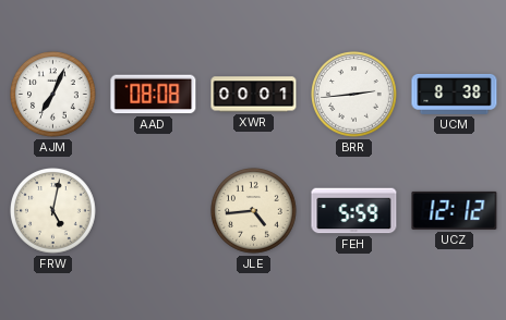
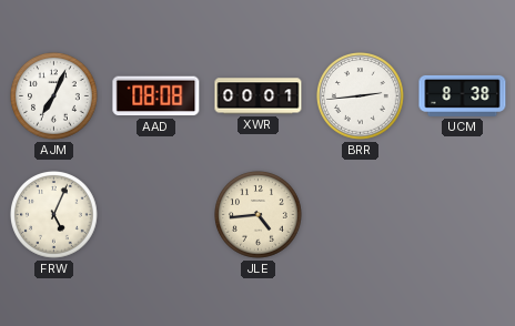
FRW: 5:02 -> 5:04 (54, 215)
FEH: 5:59 -> none (354, 211)
UCZ: 12:12 -> none (455, 210)
